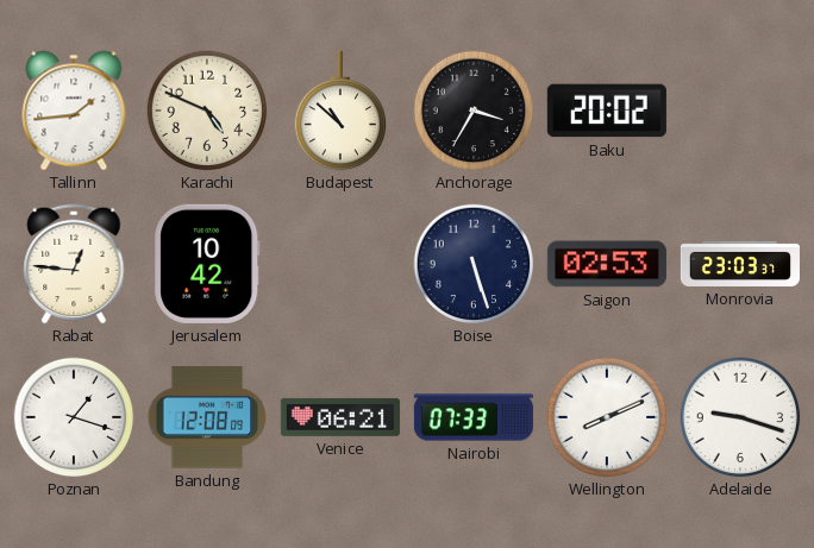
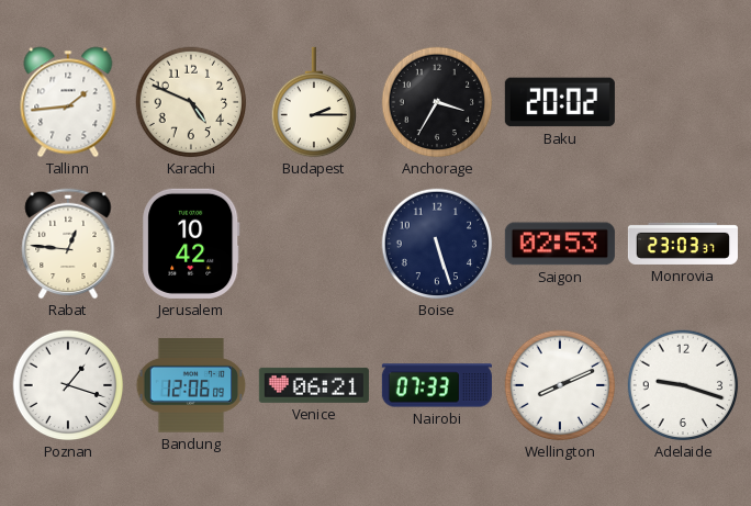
Budapest: 10:52 -> 2:15 (314, 102)
Bandung: 12:08 -> 12:06 (191, 385)
